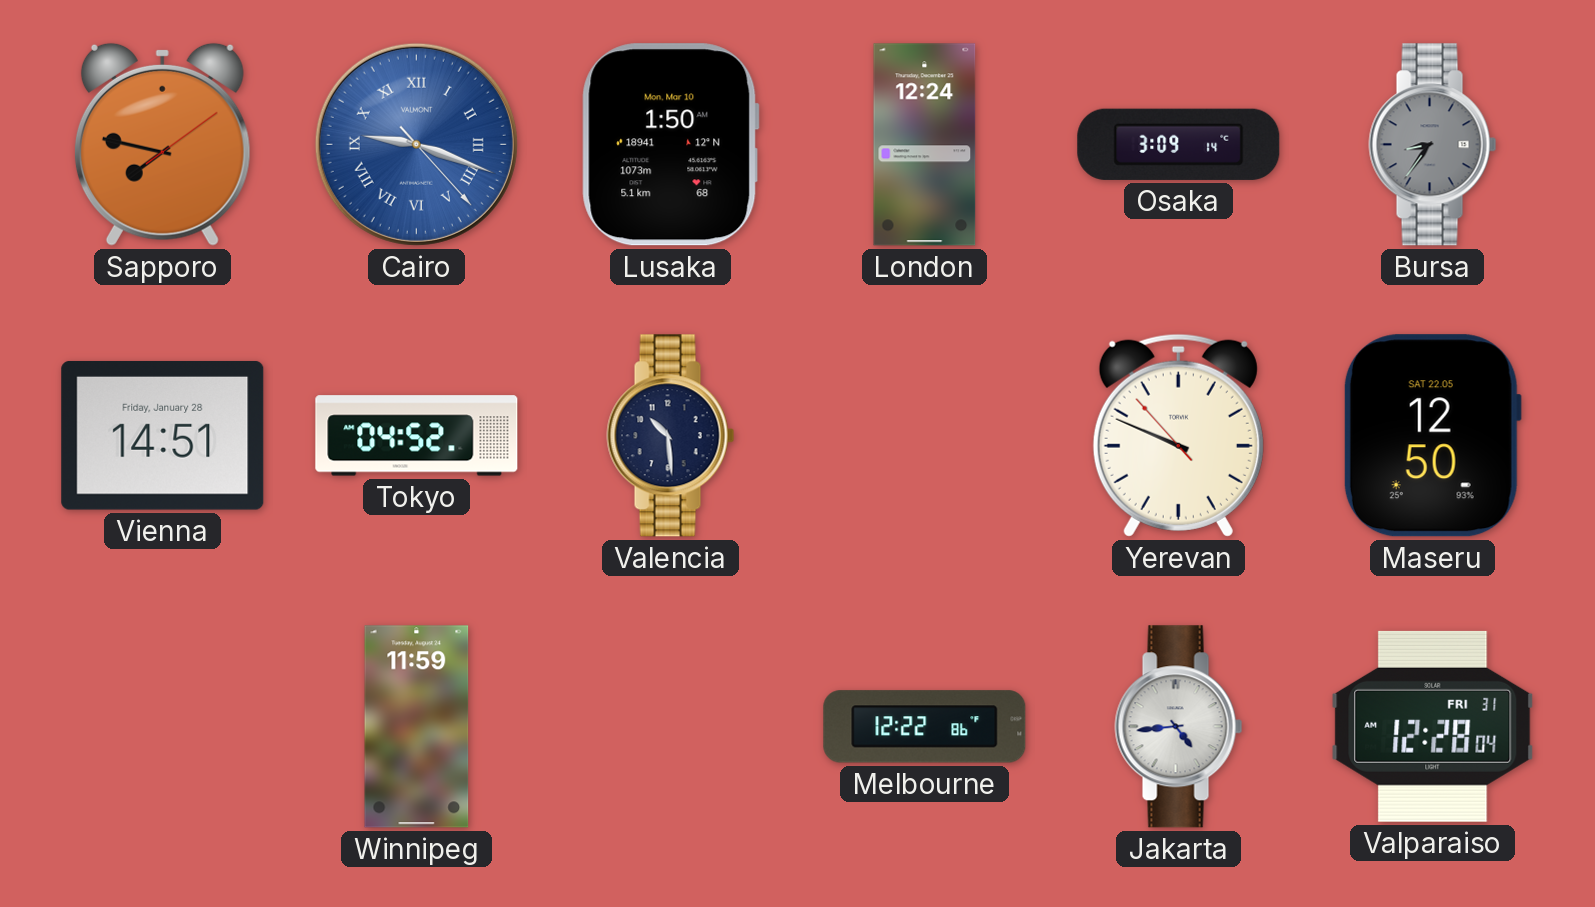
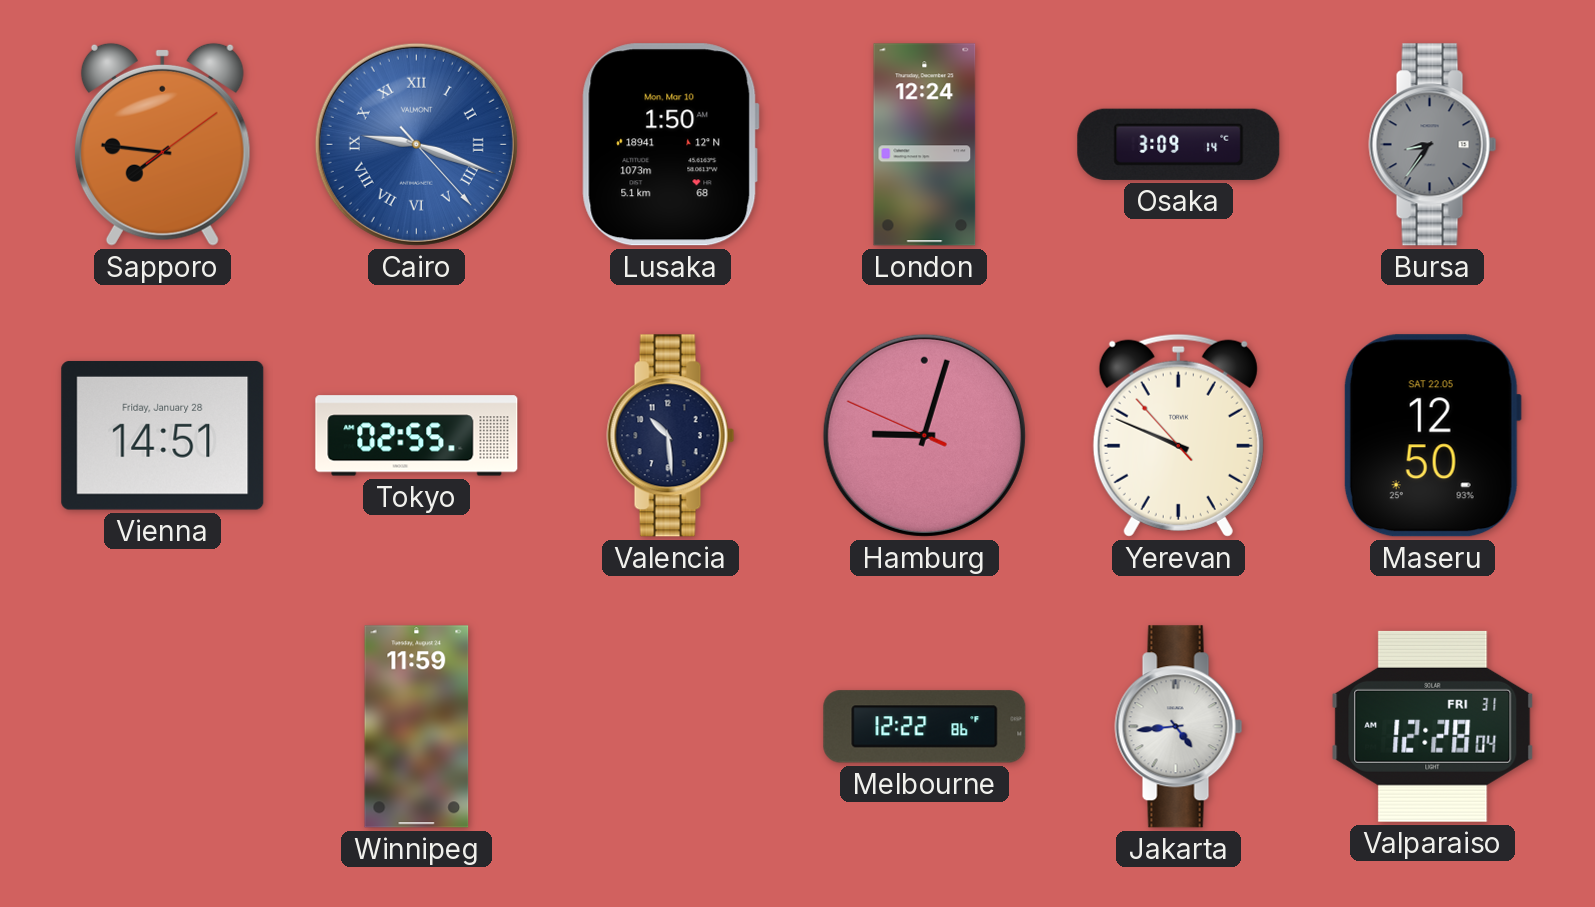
Sapporo: 7:47 -> 7:46 (162, 144)
Tokyo: 04:52 -> 02:55 (417, 436)
Hamburg: none -> 9:02 (924, 435)
